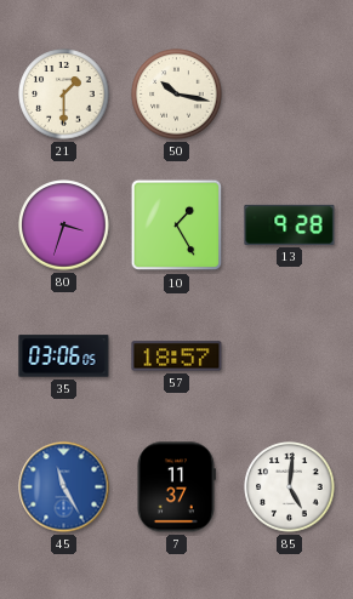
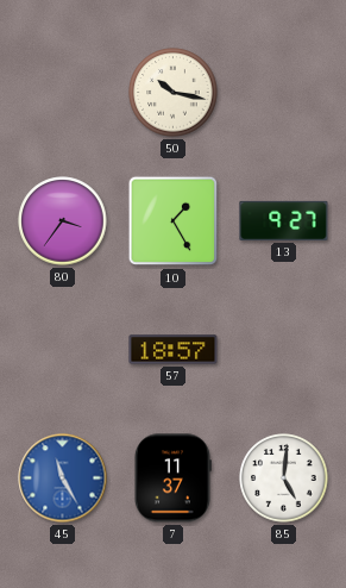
21: 1:30 -> none (64, 95)
80: 3:33 -> 3:36 (63, 221)
13: 9:28 -> 9:27 (284, 220)
35: 03:06 -> none (64, 356)
